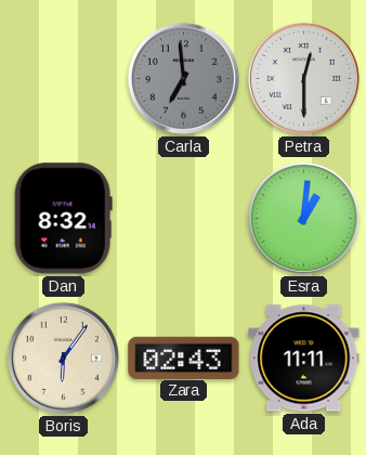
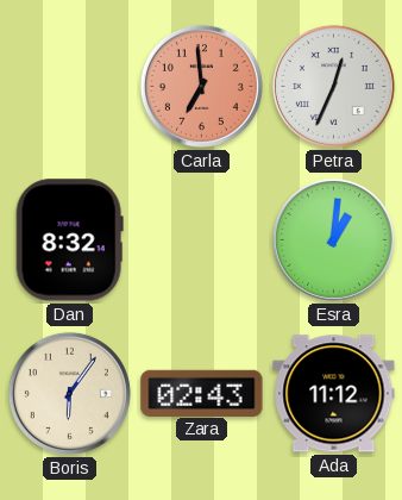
Carla dial: grey -> salmon (201, 86)
Petra: 12:30 -> 12:34 (333, 86)
Ada: 11:11 -> 11:12 (334, 394)
